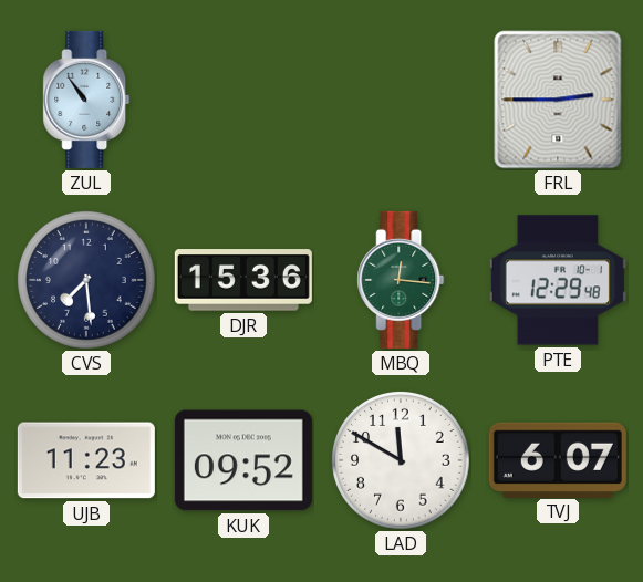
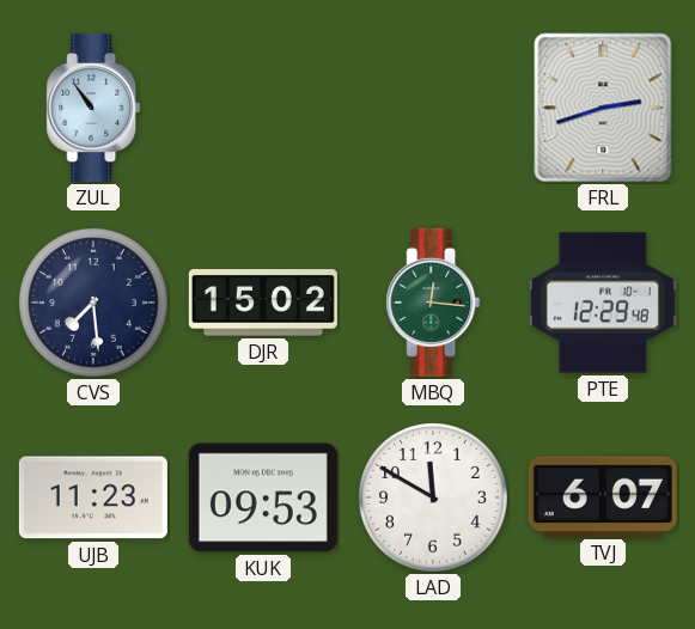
FRL: 2:45 -> 2:42 (603, 108)
DJR: 15:36 -> 15:02 (263, 303)
KUK: 09:52 -> 09:53 (263, 497)
